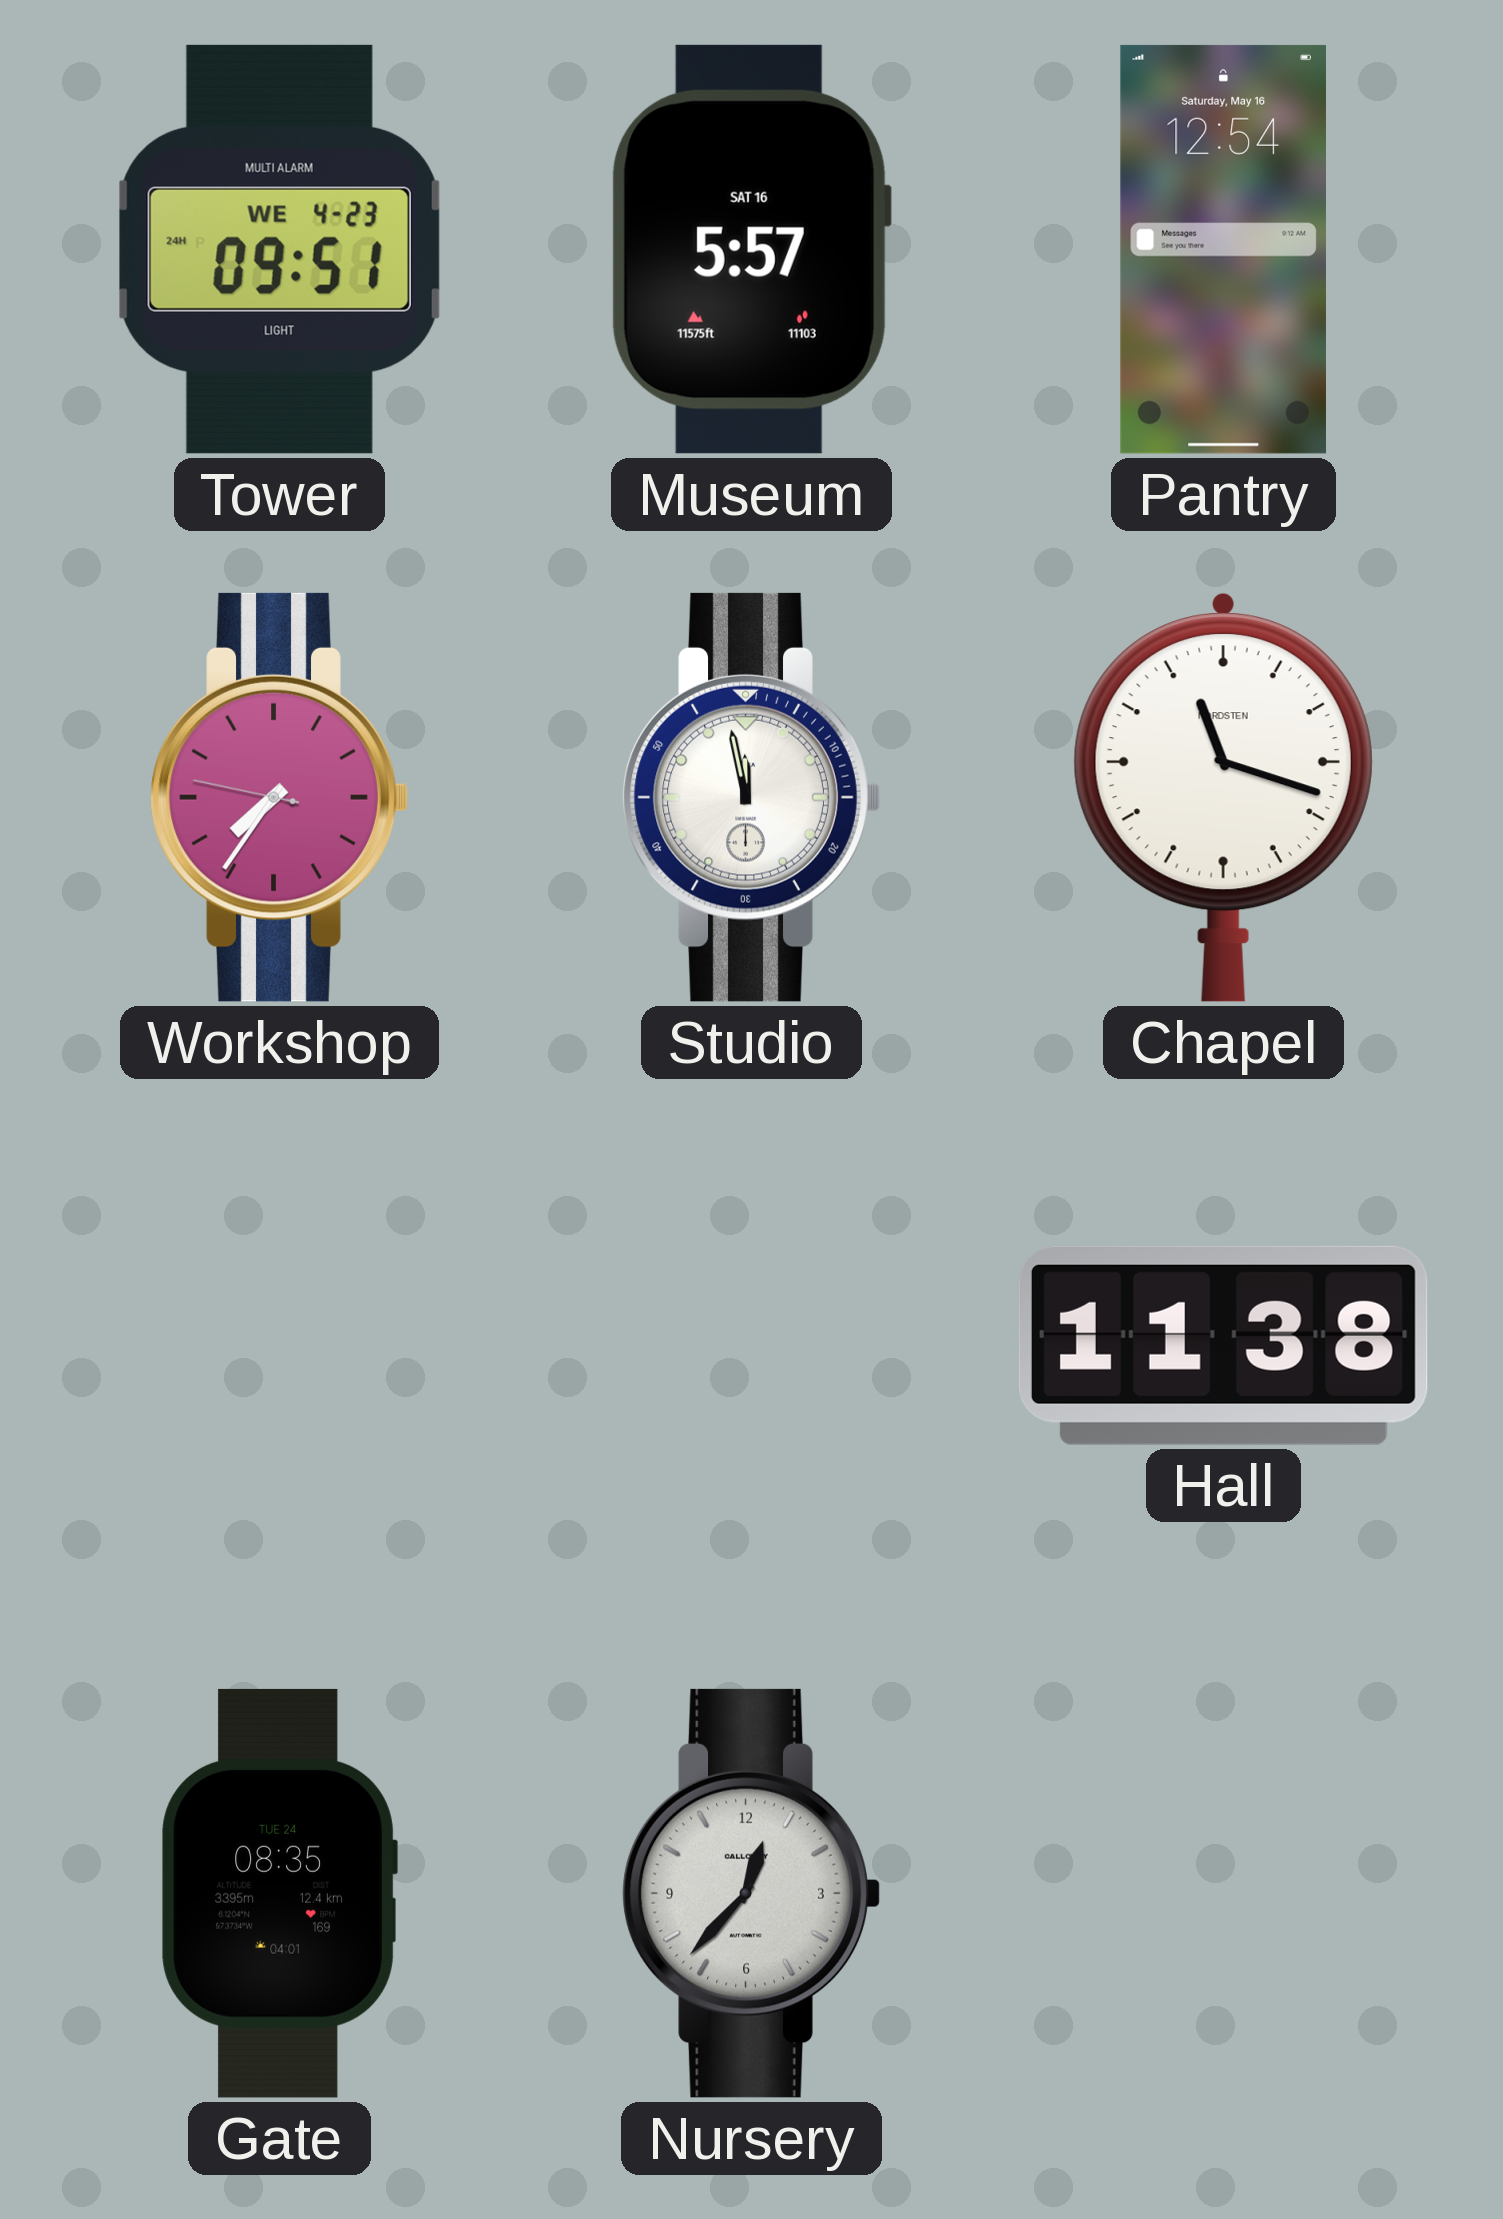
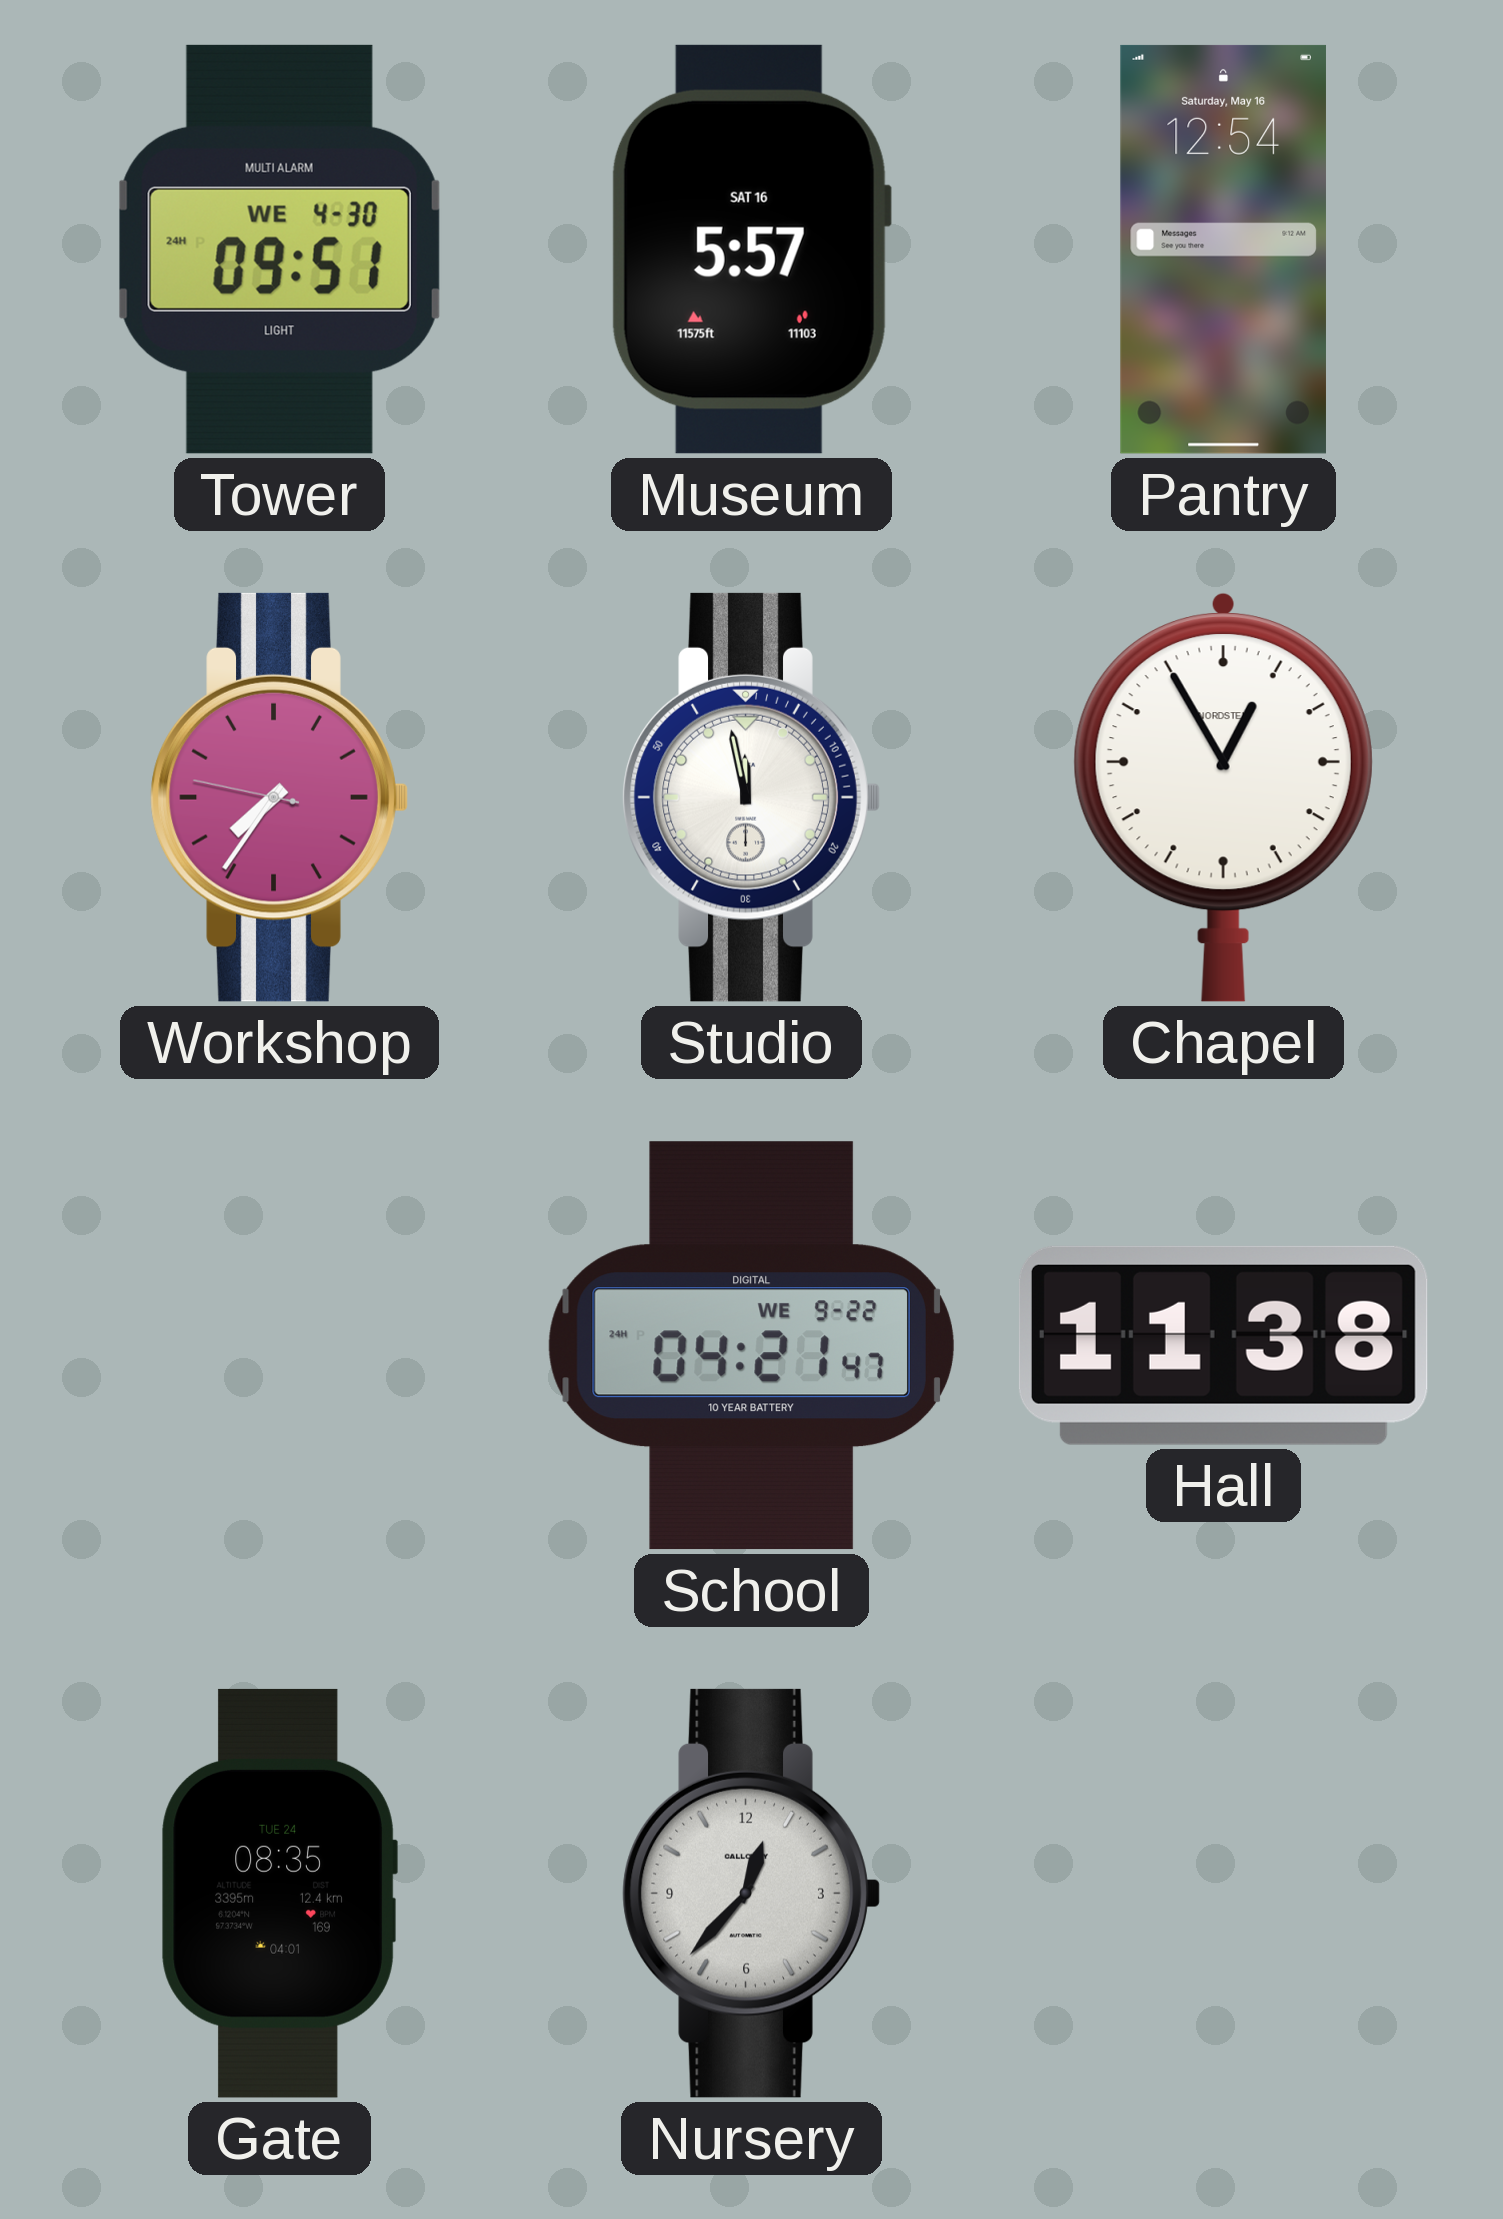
Tower date: WE 4-23 -> WE 4-30 (279, 249)
Chapel: 11:18 -> 12:55 (1223, 798)
School: none -> 04:21 (751, 1346)
